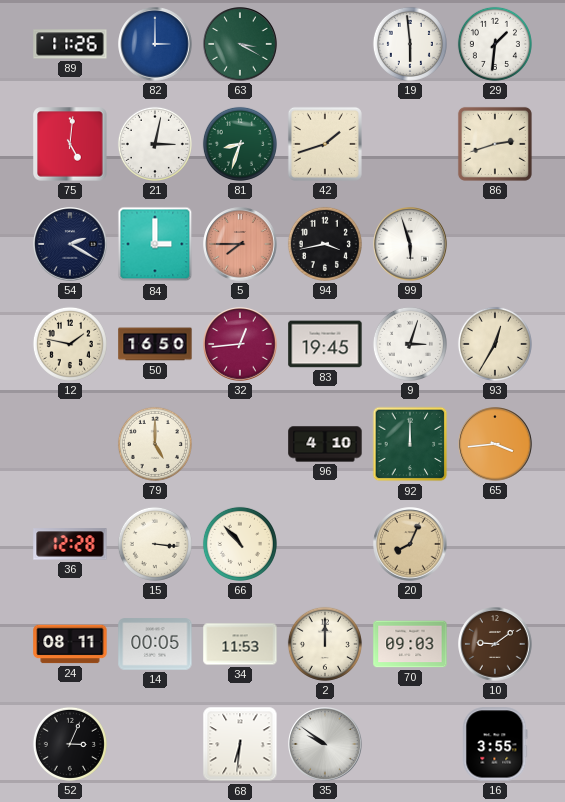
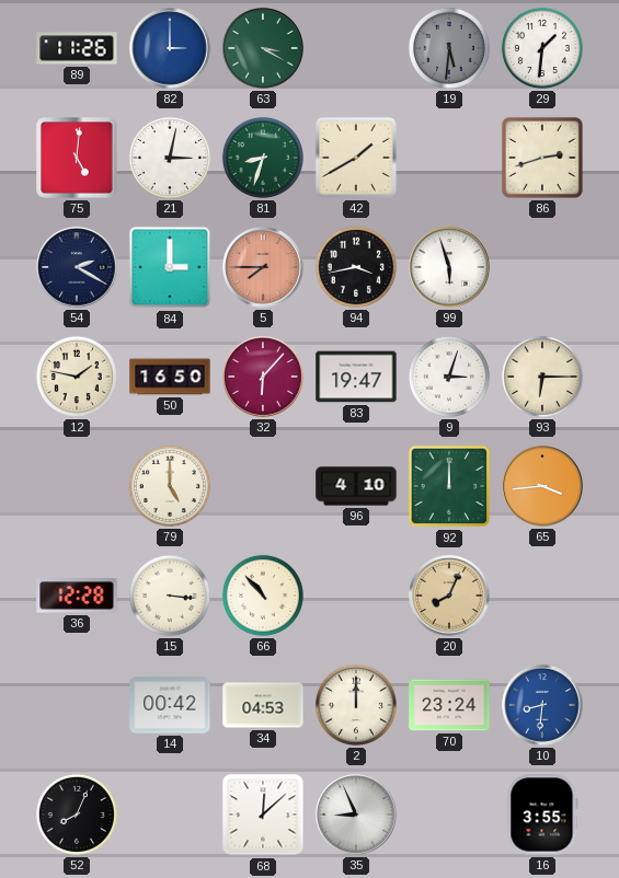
19: 5:59 -> 5:31 (449, 48)
19 dial: white -> grey (449, 48)
42: 1:42 -> 1:40 (356, 158)
32: 12:44 -> 6:07 (263, 377)
83: 19:45 -> 19:47 (356, 377)
93: 12:35 -> 6:15 (542, 377)
24: 08:11 -> none (70, 644)
14: 00:05 -> 00:42 (170, 705)
34: 11:53 -> 04:53 (263, 705)
70: 09:03 -> 23:24 (449, 705)
10: 9:09 -> 8:31 (542, 705)
10 dial: brown -> blue (542, 705)
52: 3:04 -> 8:04 (77, 815)
68: 6:31 -> 12:08 (263, 815)
35: 9:51 -> 8:56 (356, 815)
